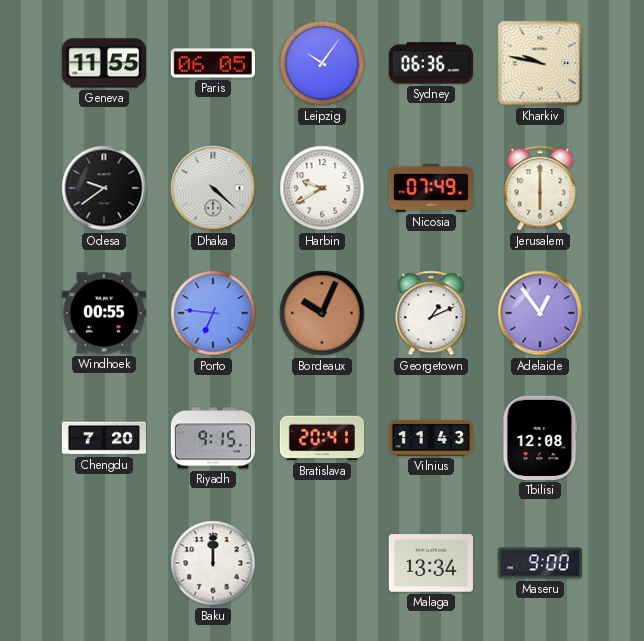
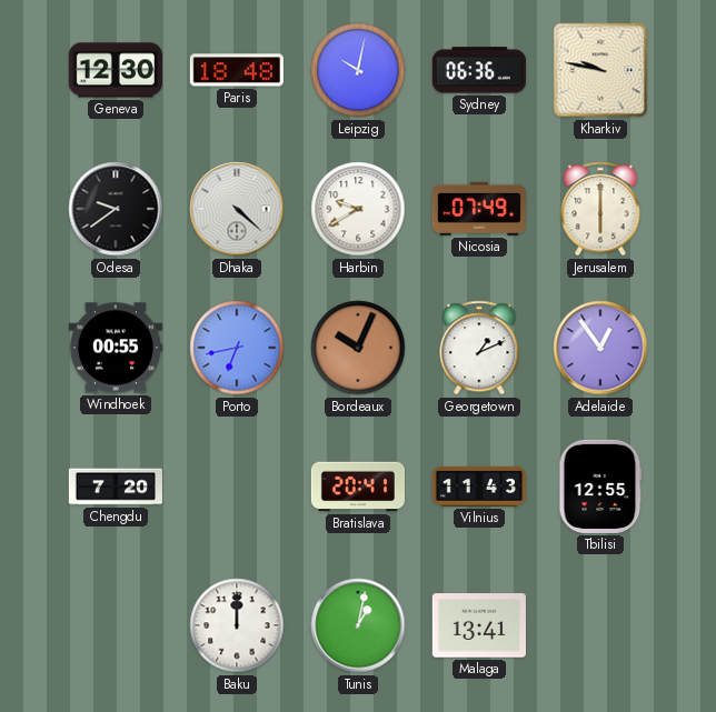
Geneva: 11:55 -> 12:30 (116, 70)
Paris: 06:05 -> 18:48 (237, 70)
Leipzig: 10:06 -> 10:02 (358, 70)
Porto: 6:46 -> 6:43 (237, 348)
Riyadh: 9:15 -> none (213, 438)
Tbilisi: 12:08 -> 12:55 (600, 487)
Tunis: none -> 1:02 (358, 625)
Malaga: 13:34 -> 13:41 (479, 625)
Maseru: 9:00 -> none (540, 563)
